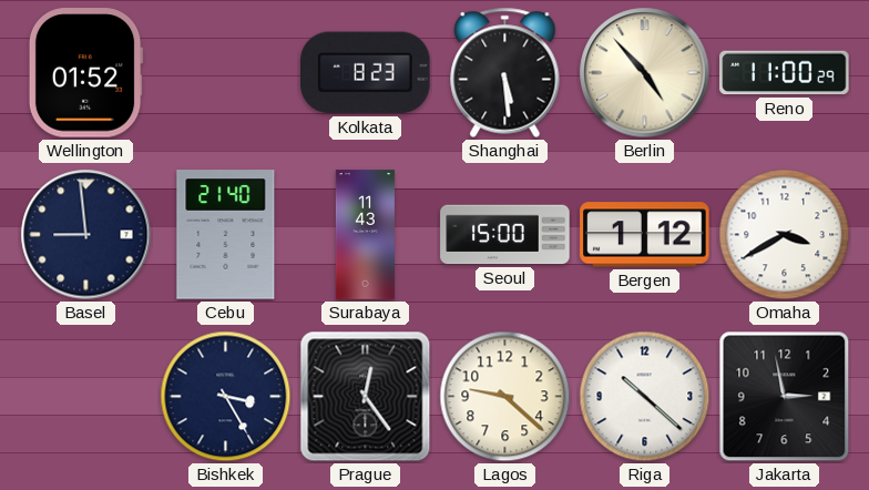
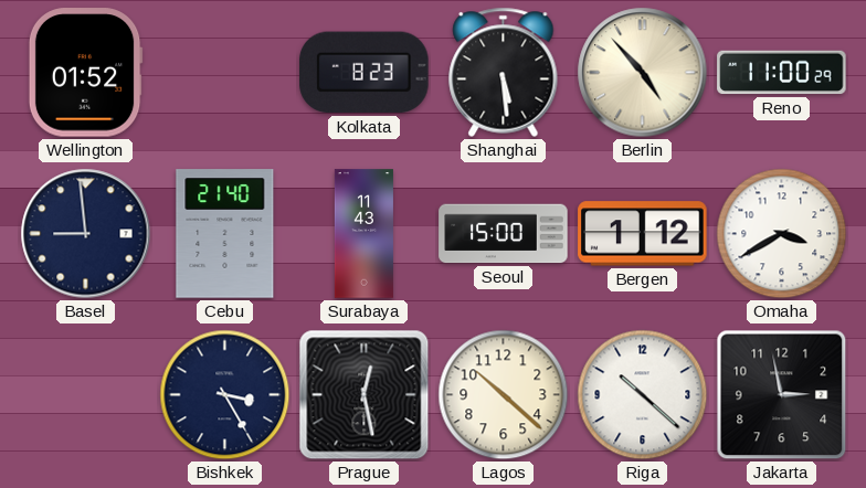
Prague: 12:24 -> 12:28 (365, 395)
Lagos: 9:22 -> 10:22 (504, 395)
